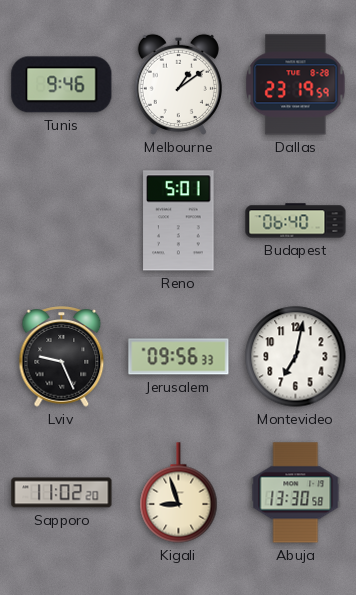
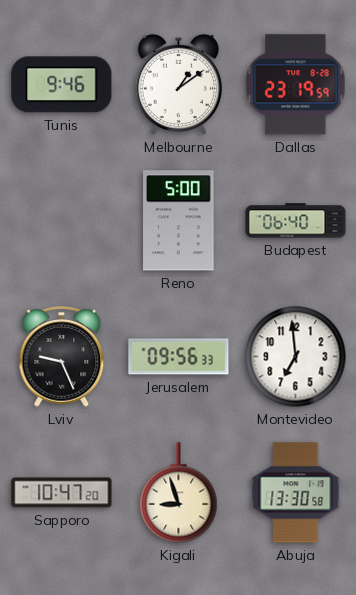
Reno: 5:01 -> 5:00 (179, 221)
Montevideo: 7:02 -> 6:59 (296, 357)
Sapporo: 11:02 -> 10:47 (62, 493)
